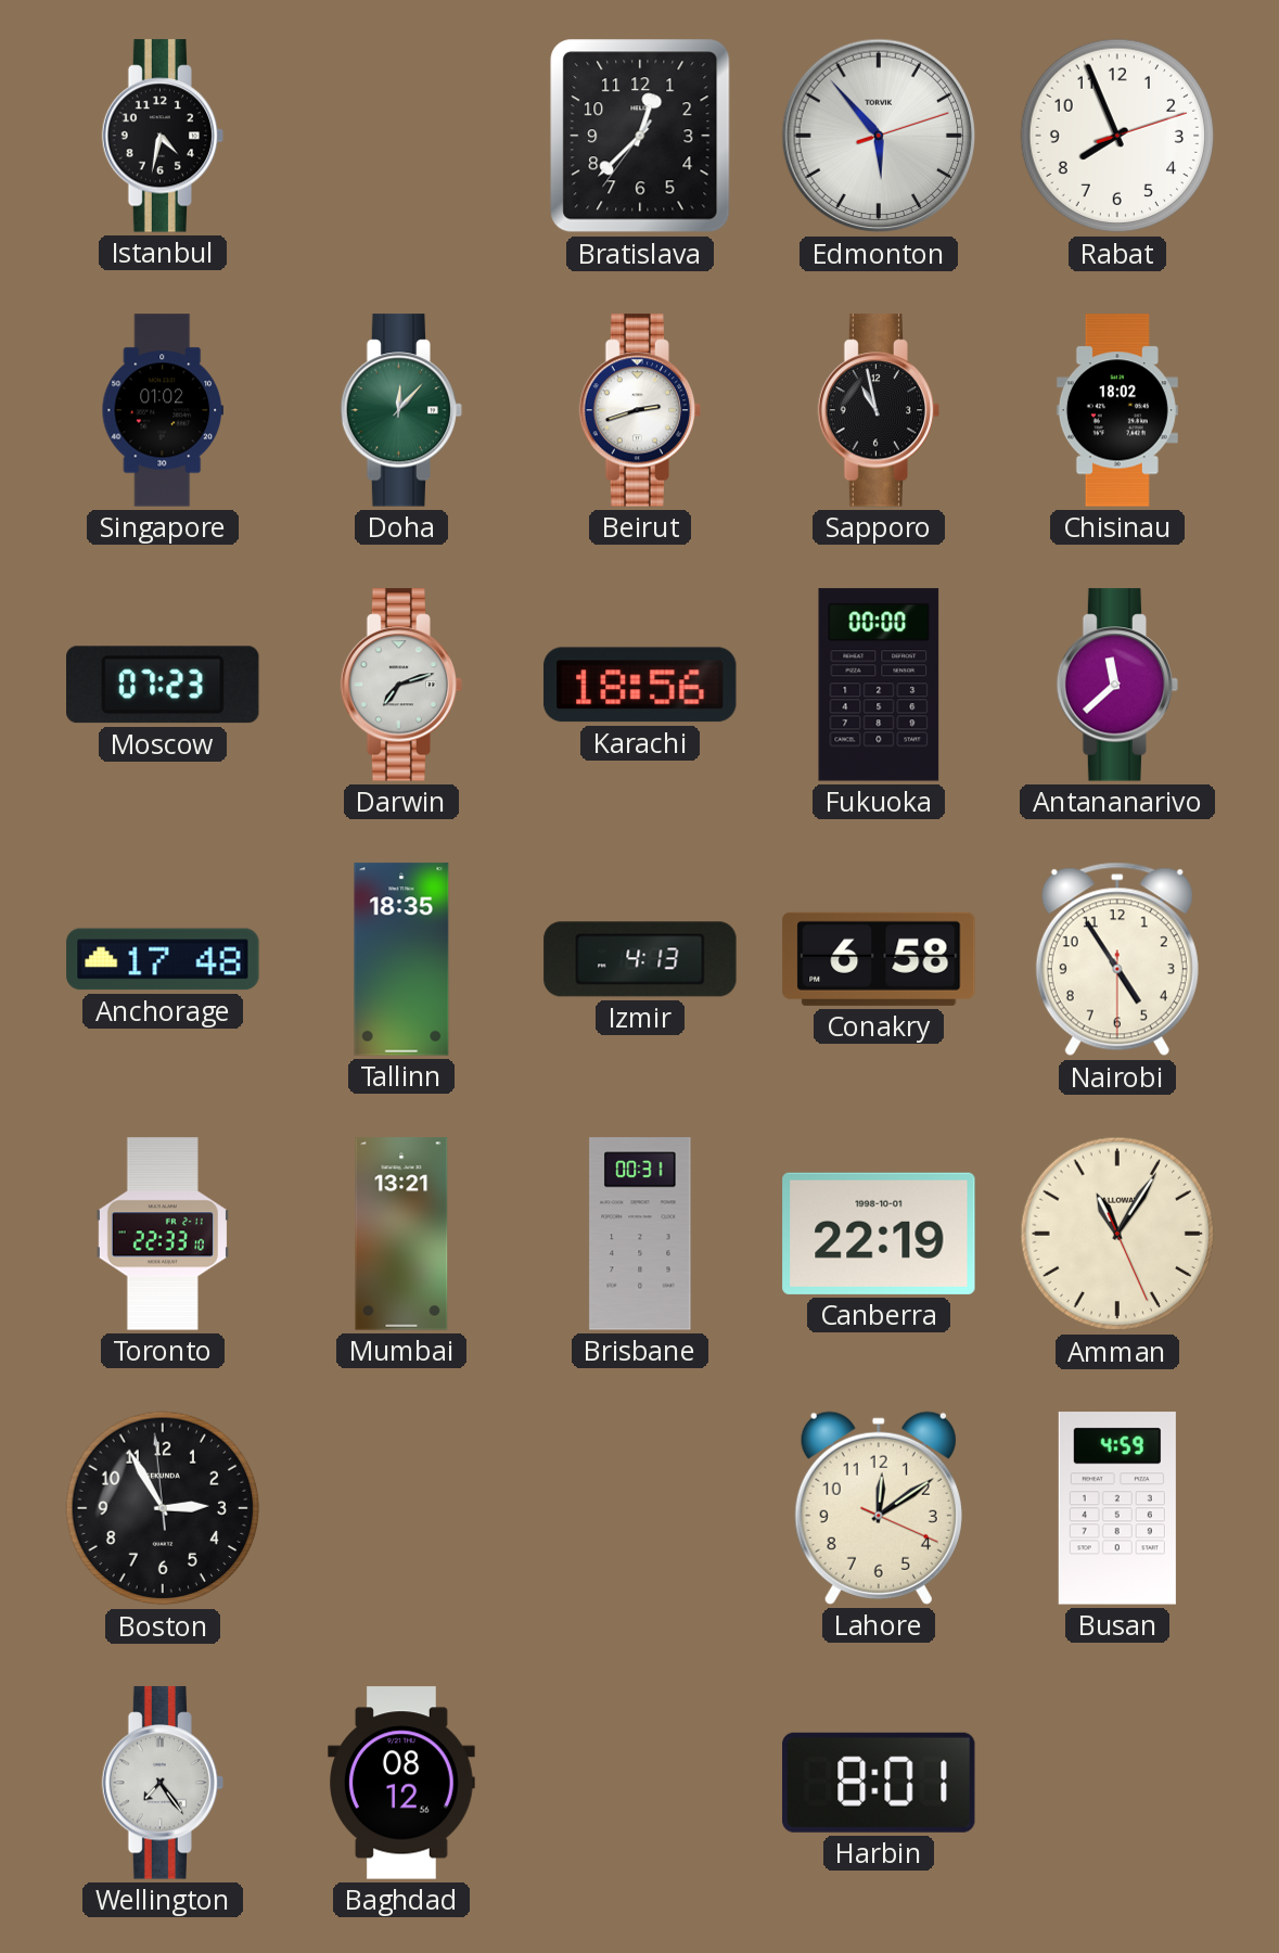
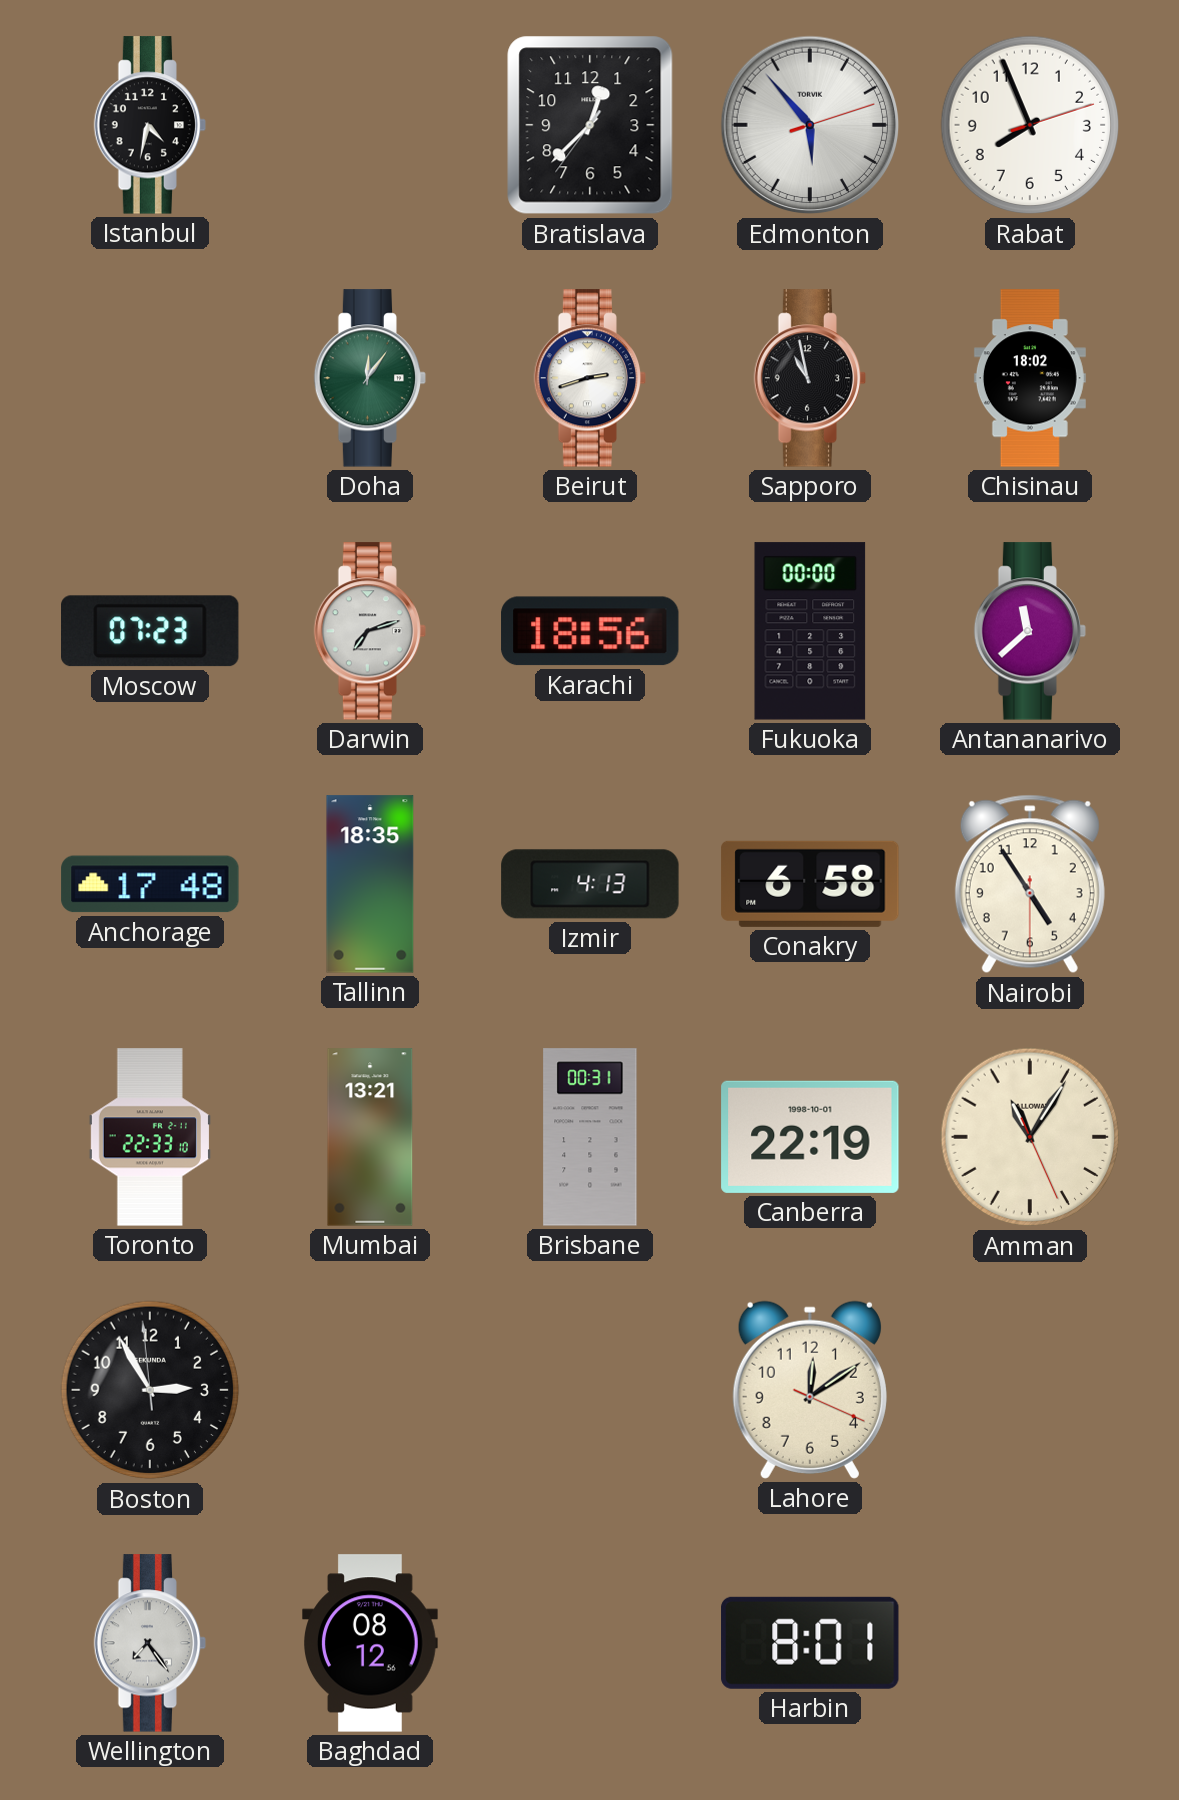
Singapore: 01:02 -> none (163, 410)
Doha: 12:07 -> 12:06 (370, 378)
Busan: 4:59 -> none (1117, 1508)
